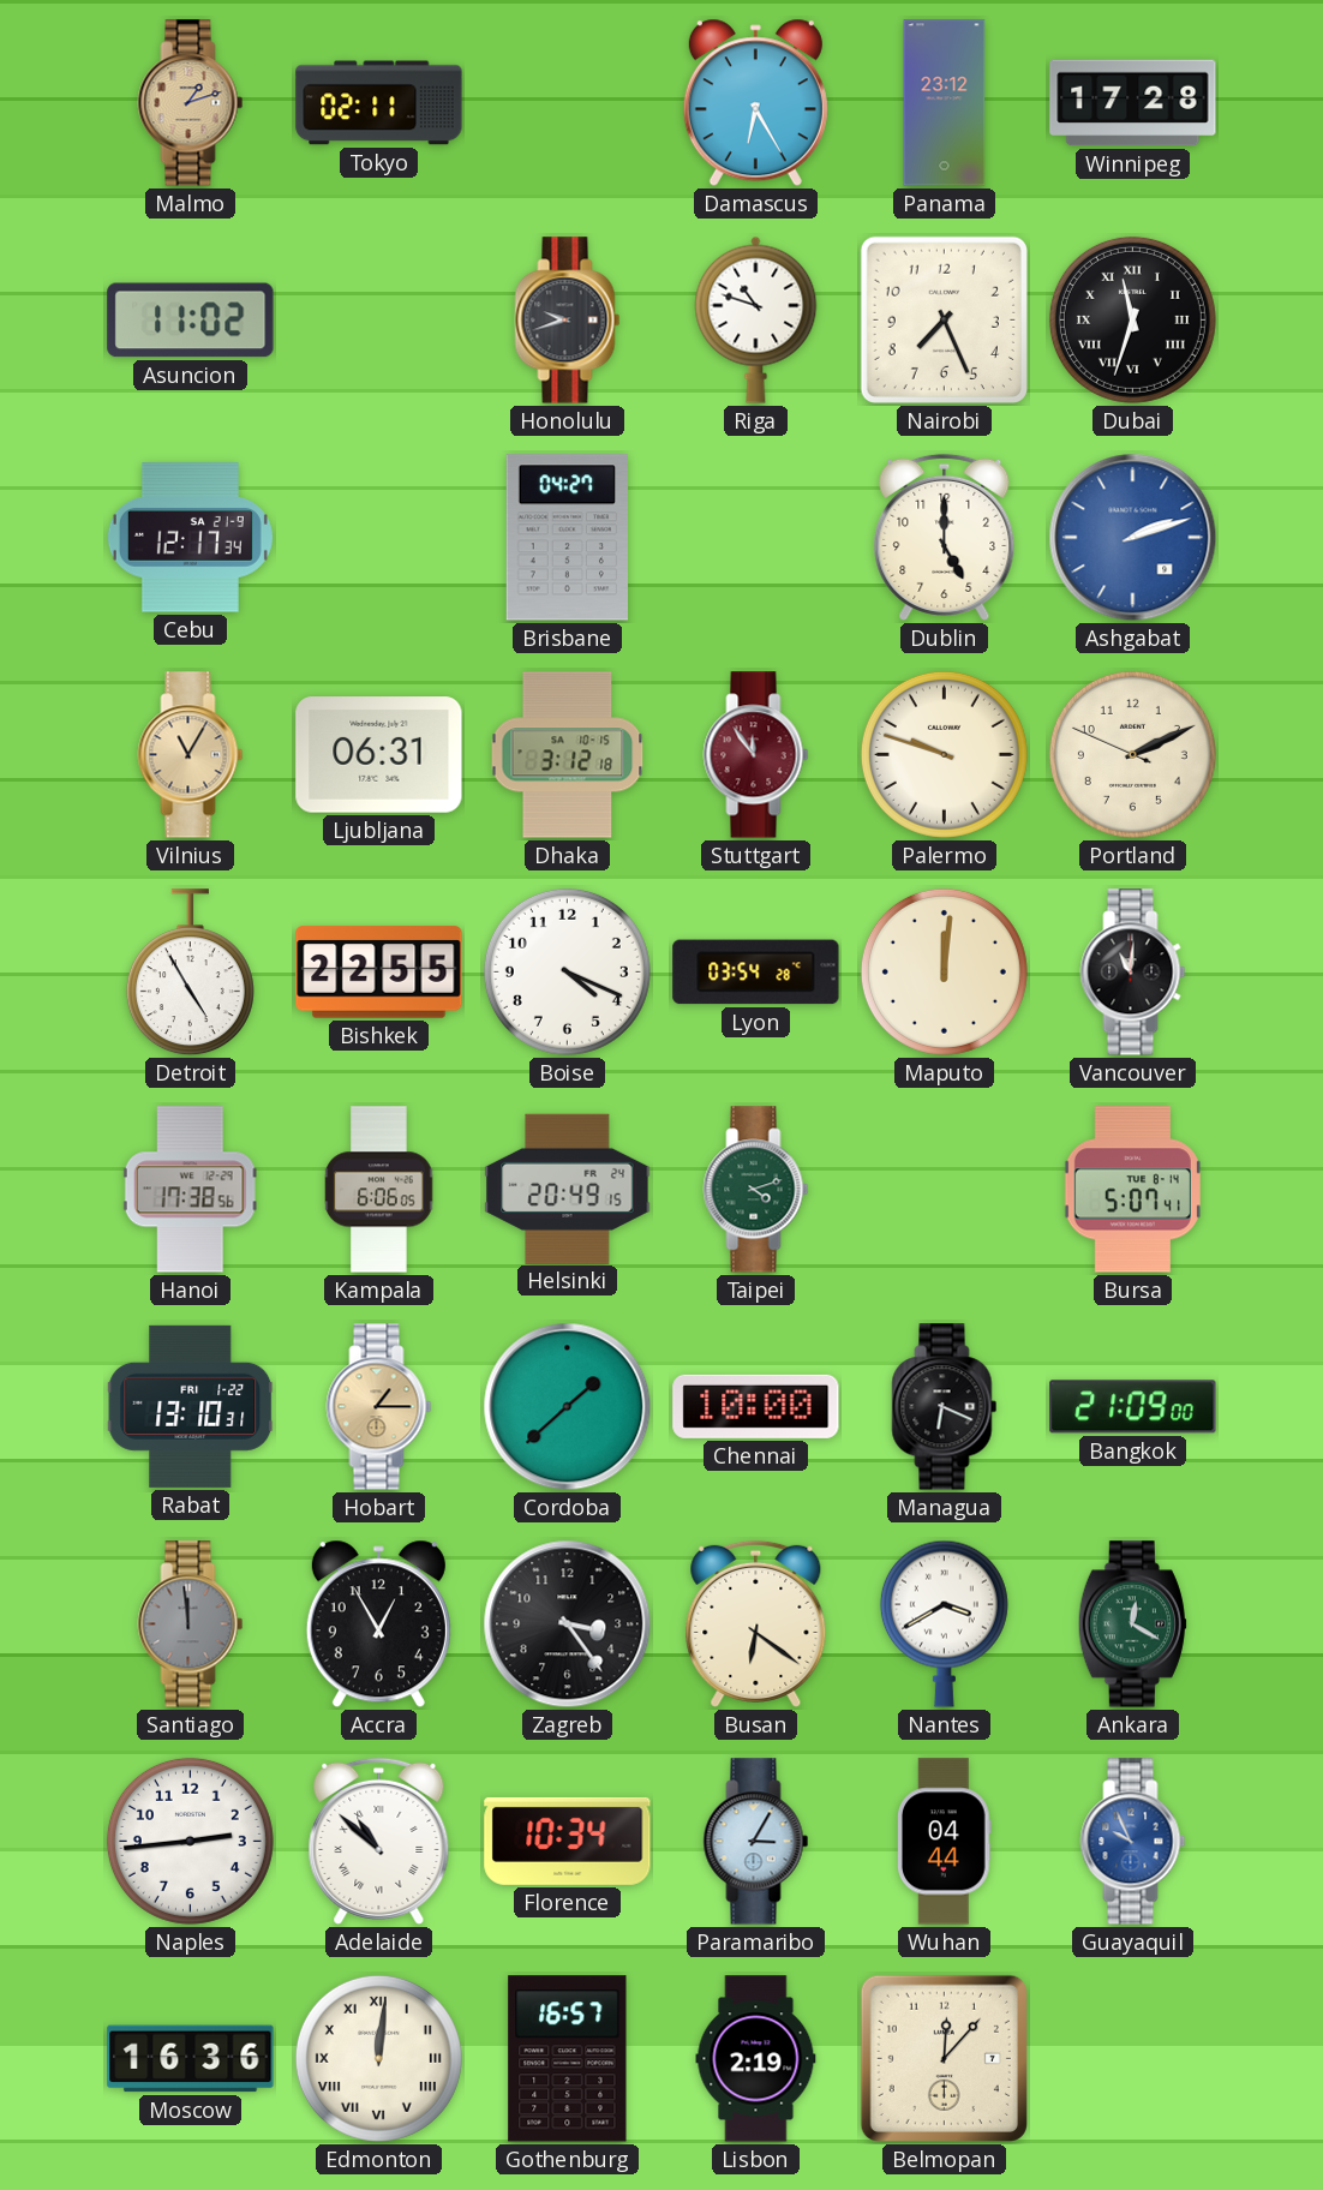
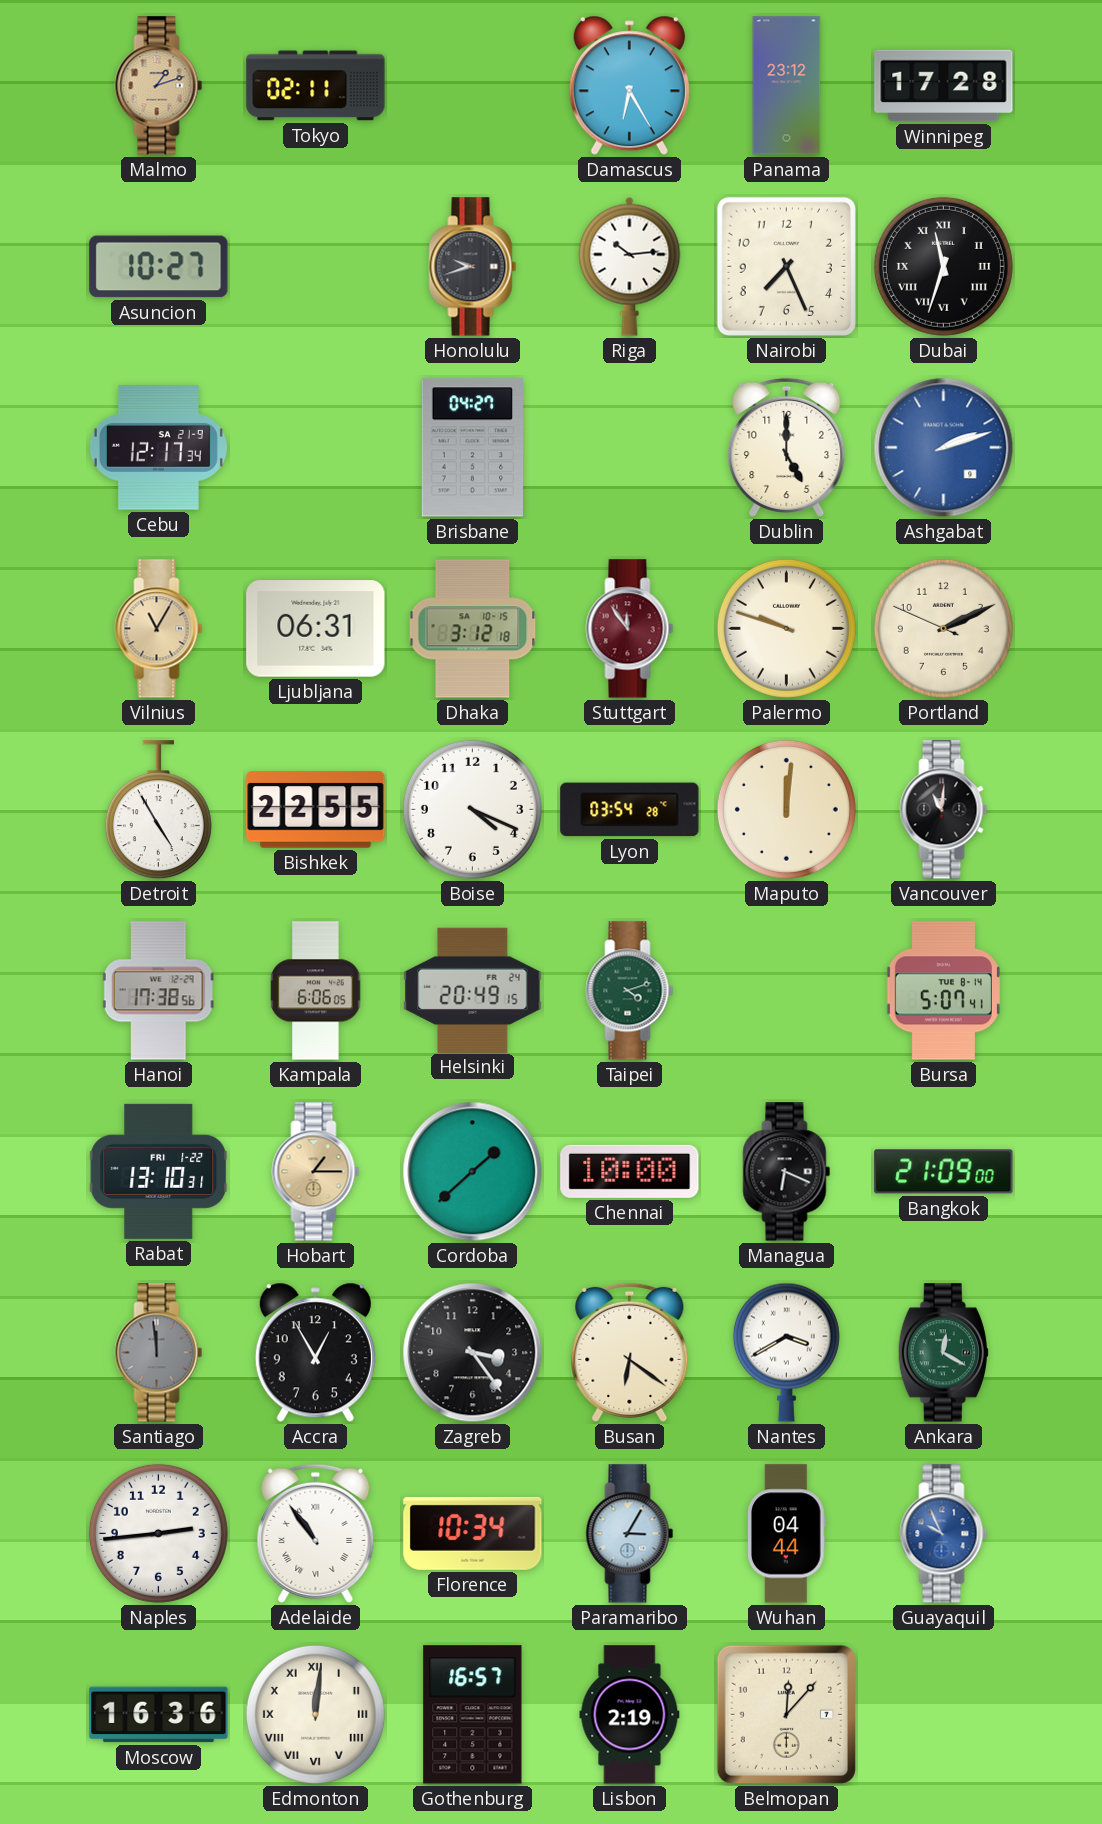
Asuncion: 11:02 -> 10:27 (159, 267)
Riga: 10:48 -> 10:14 (630, 266)
Adelaide: 10:52 -> 10:54 (316, 1533)
